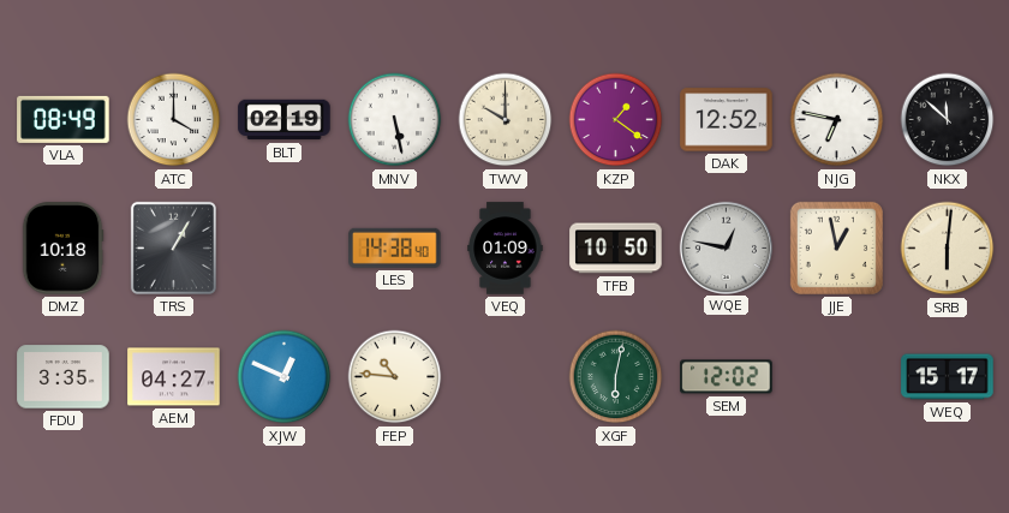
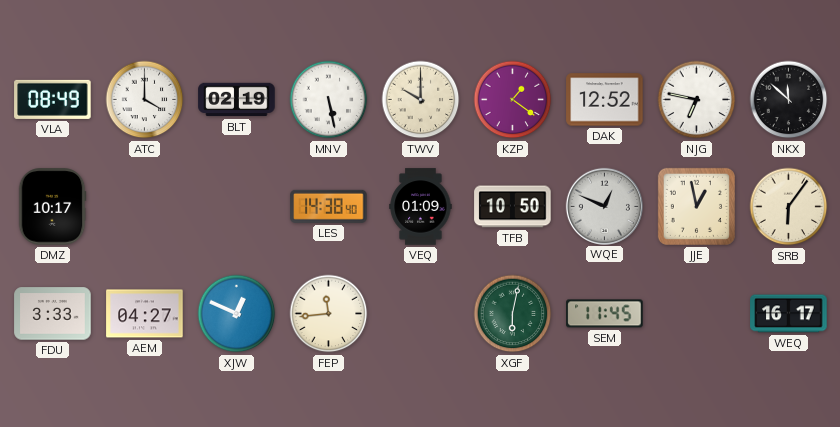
DMZ: 10:18 -> 10:17 (52, 207)
TRS: 1:05 -> none (173, 247)
WQE: 12:47 -> 12:49 (604, 206)
SRB: 6:01 -> 6:06 (789, 207)
FDU: 3:35 -> 3:33 (53, 314)
FEP: 10:46 -> 11:44 (329, 314)
SEM: 12:02 -> 11:45 (605, 314)
WEQ: 15:17 -> 16:17 (789, 314)
